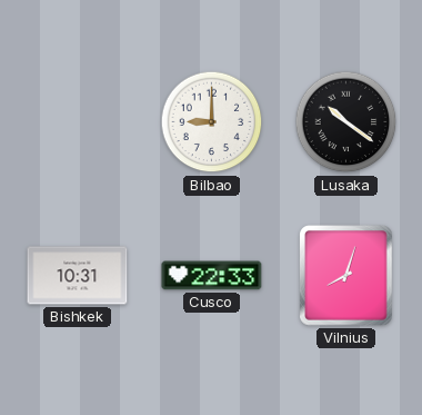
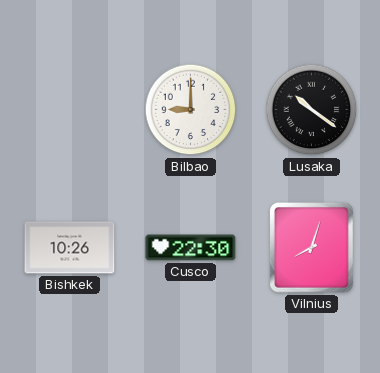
Bishkek: 10:31 -> 10:26 (70, 248)
Cusco: 22:33 -> 22:30 (191, 248)
